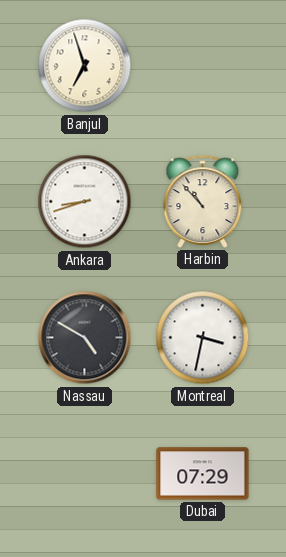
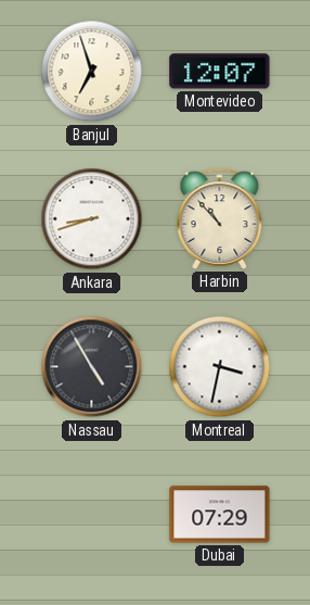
Montevideo: none -> 12:07 (220, 72)
Nassau: 4:50 -> 4:55 (92, 367)
